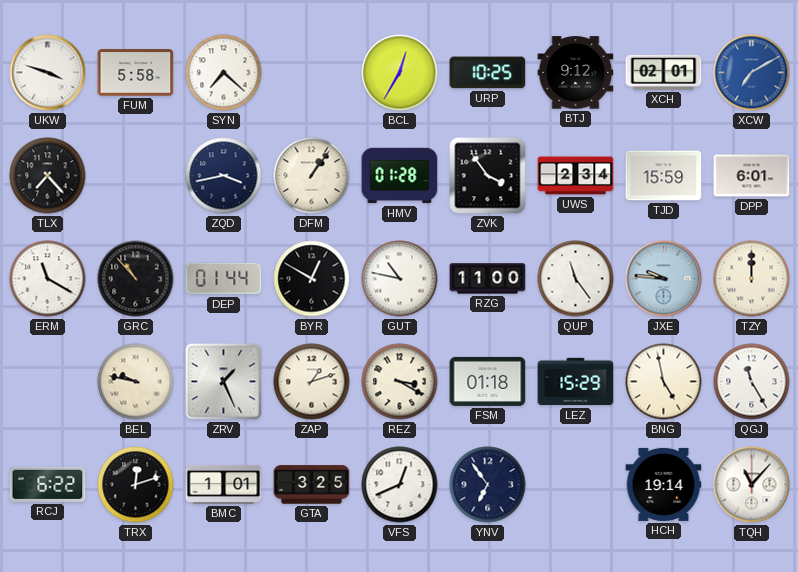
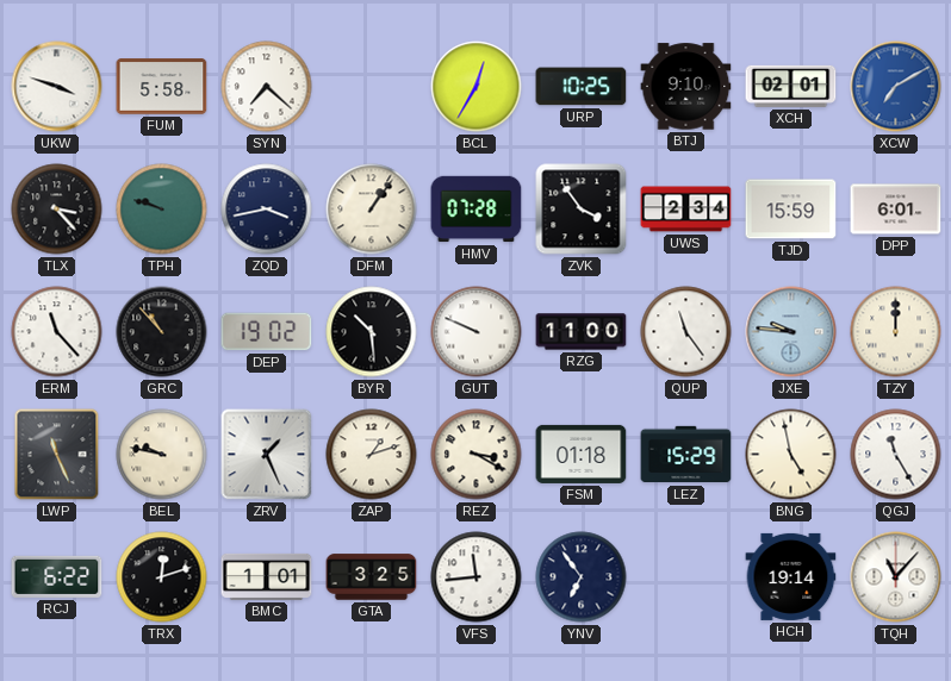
BTJ: 9:12 -> 9:10 (686, 87)
TLX: 7:23 -> 3:23 (57, 210)
TPH: none -> 9:48 (162, 210)
HMV: 01:28 -> 07:28 (477, 210)
ERM: 11:20 -> 11:23 (57, 332)
DEP: 01:44 -> 19:02 (267, 332)
BYR: 12:50 -> 10:29 (372, 332)
GUT: 10:47 -> 9:49 (477, 332)
LWP: none -> 11:26 (57, 455)
VFS: 12:41 -> 11:44 (477, 577)
